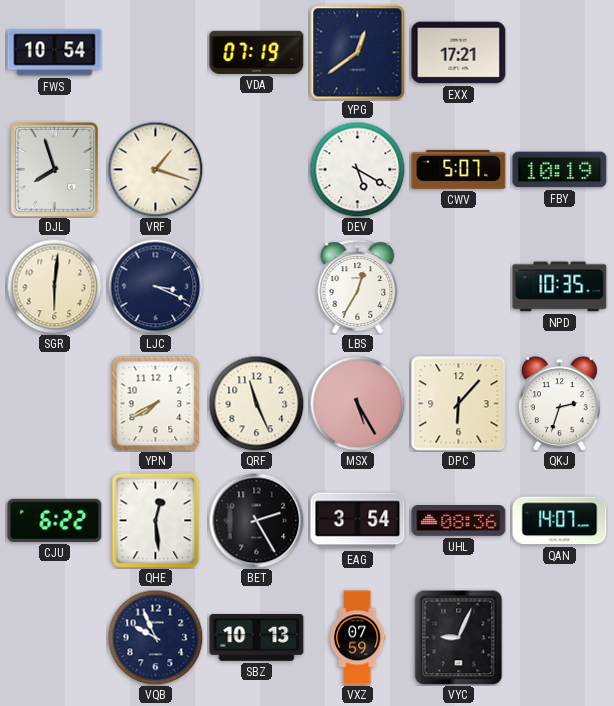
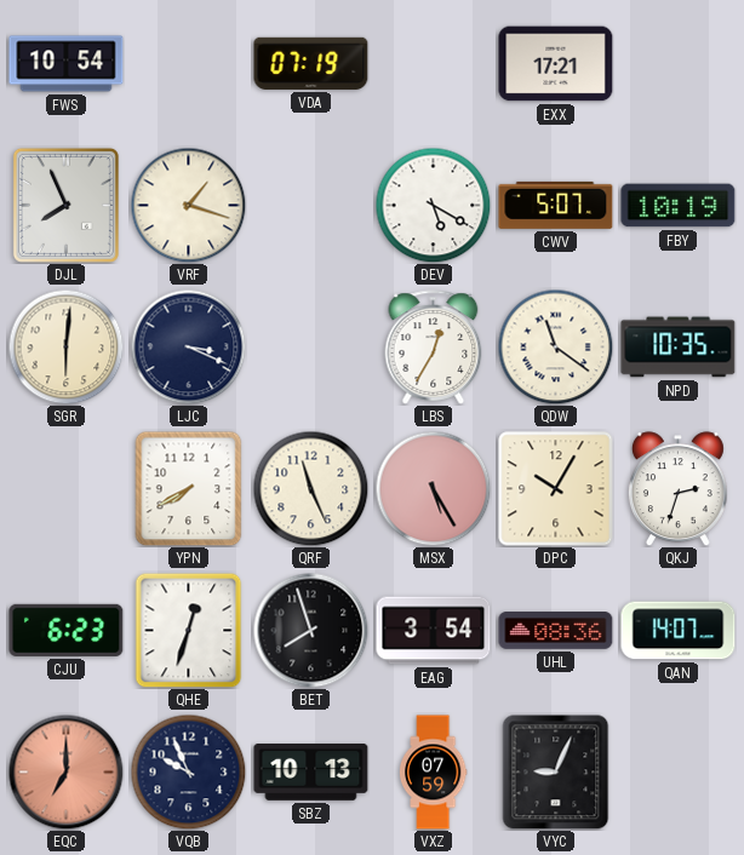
YPG: 12:39 -> none (358, 53)
DJL: 7:57 -> 7:56 (65, 205)
QDW: none -> 11:21 (555, 346)
DPC: 6:07 -> 10:05 (556, 489)
CJU: 6:22 -> 6:23 (67, 630)
QHE: 12:29 -> 12:33 (189, 630)
BET: 2:25 -> 7:57 (310, 630)
EQC: none -> 7:00 (65, 771)
